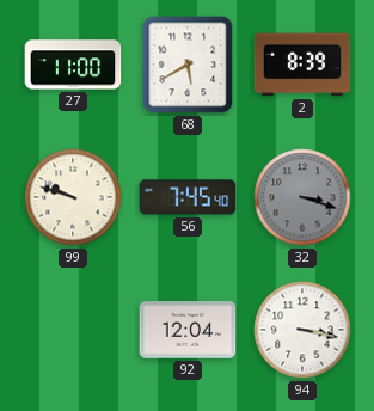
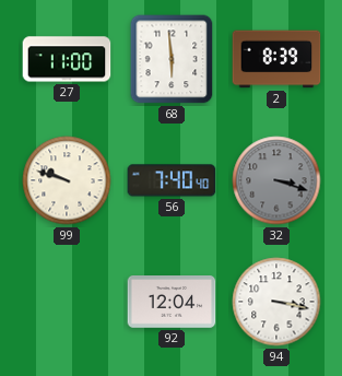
68: 5:40 -> 5:59 (172, 59)
56: 7:45 -> 7:40 (172, 180)
